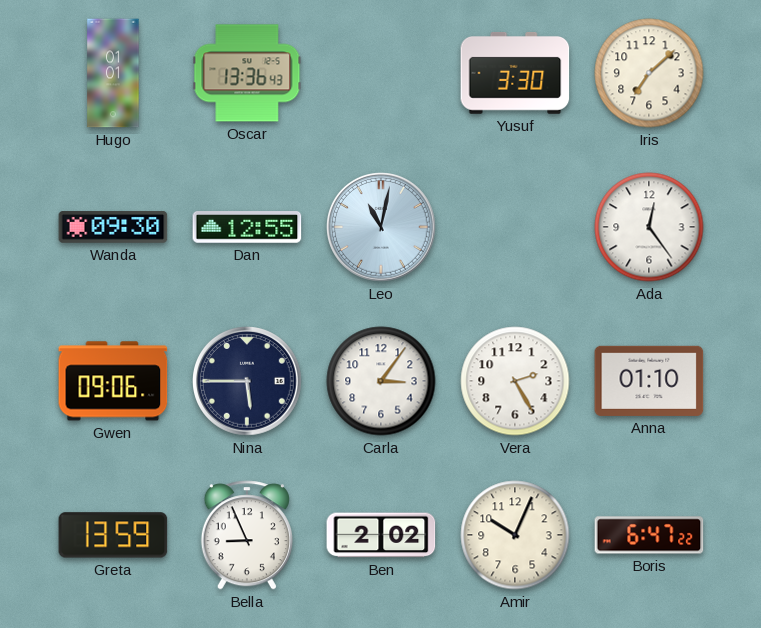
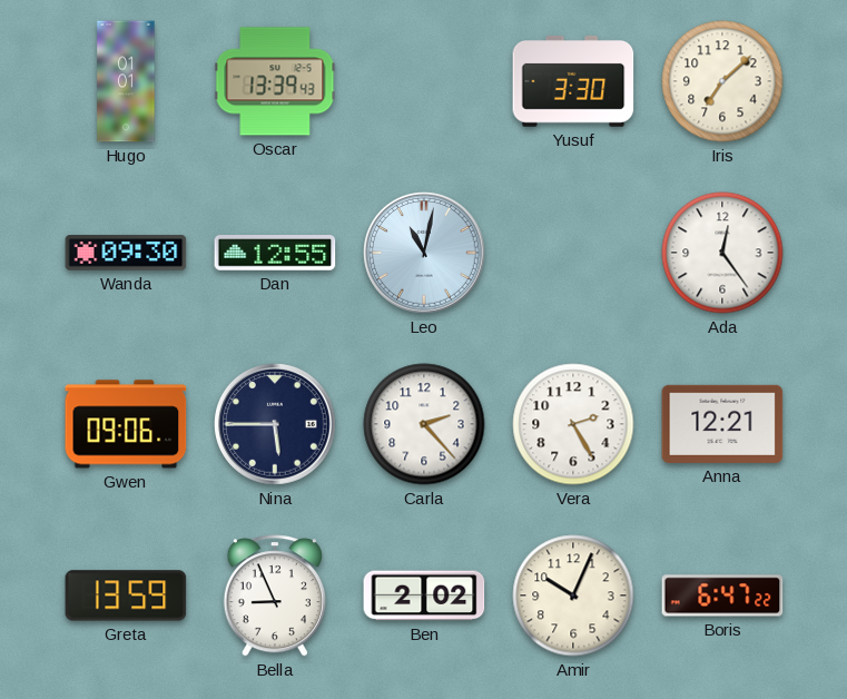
Oscar: 13:36 -> 13:39 (275, 81)
Carla: 3:06 -> 2:23 (424, 424)
Anna: 01:10 -> 12:21 (722, 424)
